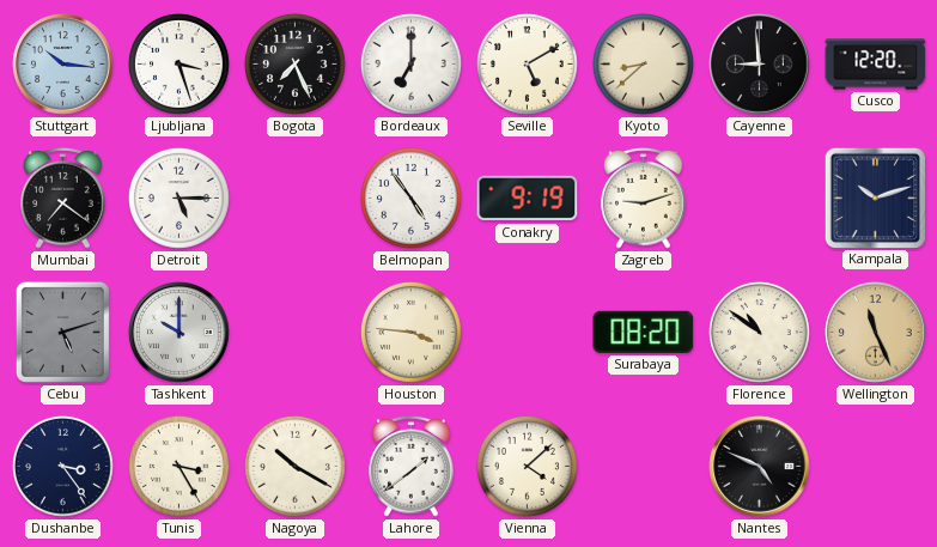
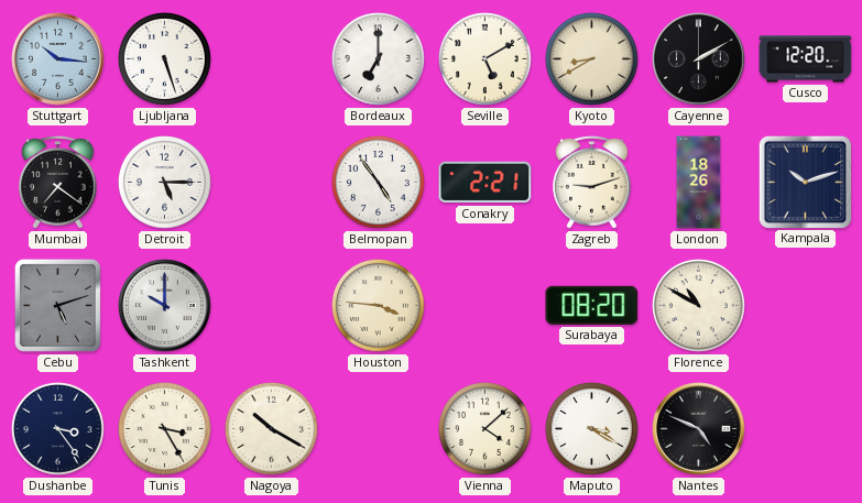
Ljubljana: 3:27 -> 5:27 (165, 59)
Bogota: 7:26 -> none (296, 65)
Kyoto: 8:38 -> 8:40 (592, 59)
Cayenne: 8:59 -> 2:10 (699, 59)
Conakry: 9:19 -> 2:21 (485, 183)
London: none -> 18:26 (699, 183)
Florence: 10:51 -> 10:50 (699, 306)
Wellington: 11:26 -> none (876, 333)
Lahore: 1:39 -> none (412, 467)
Maputo: none -> 3:20 (592, 429)
